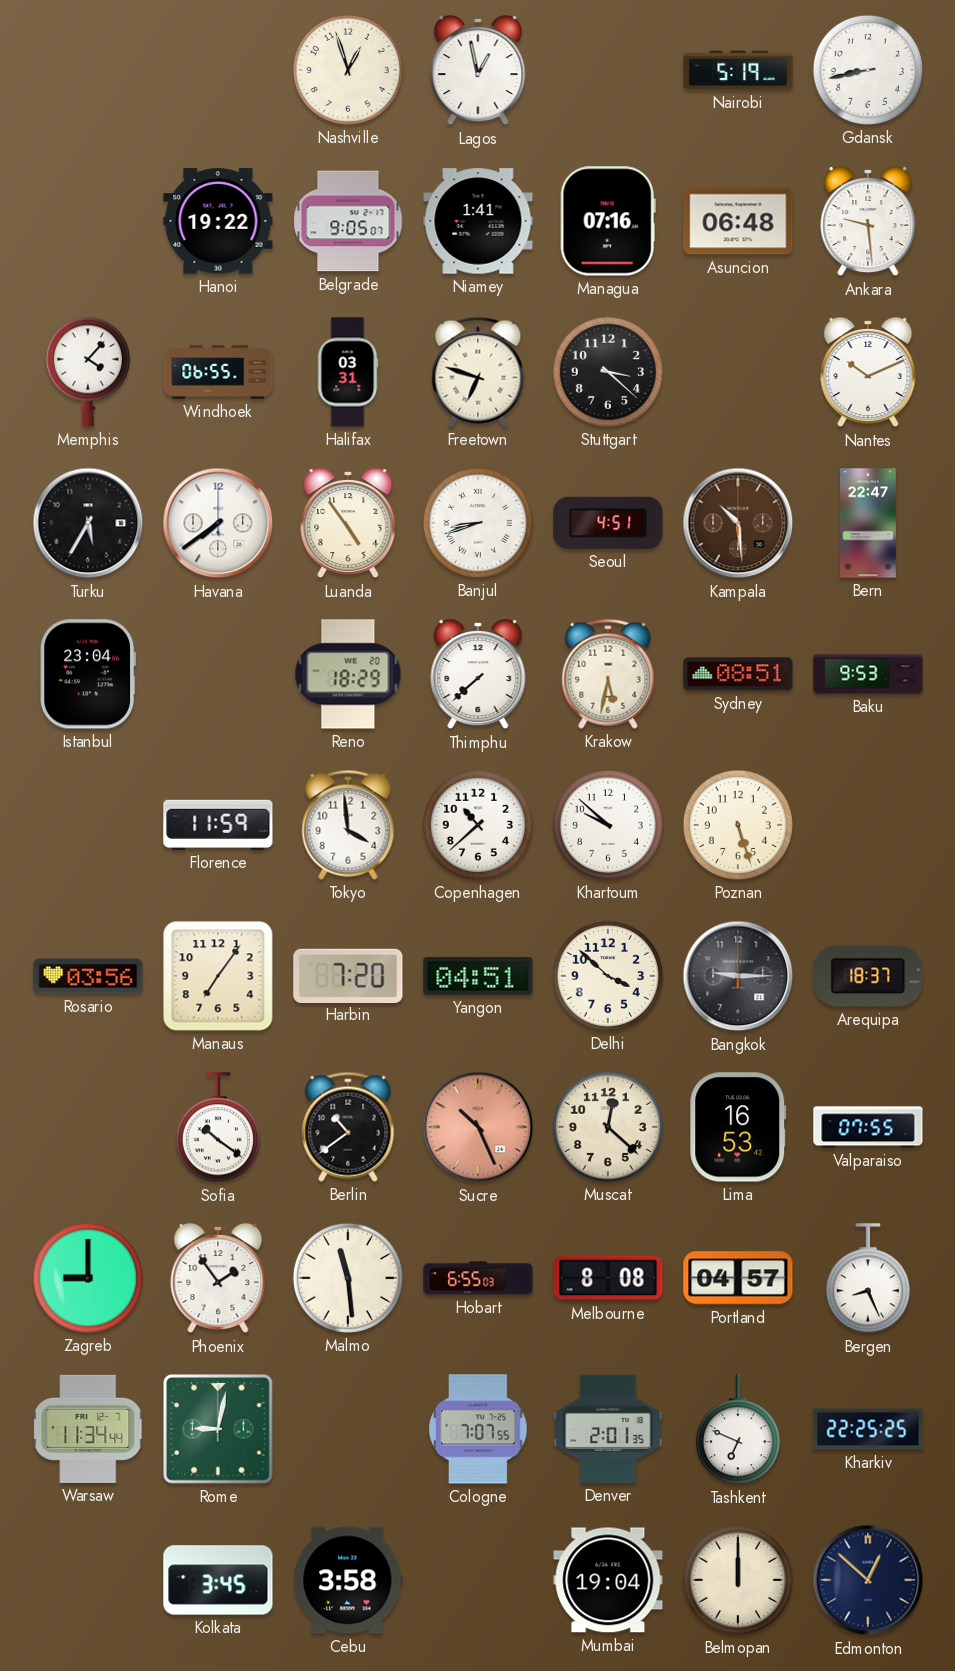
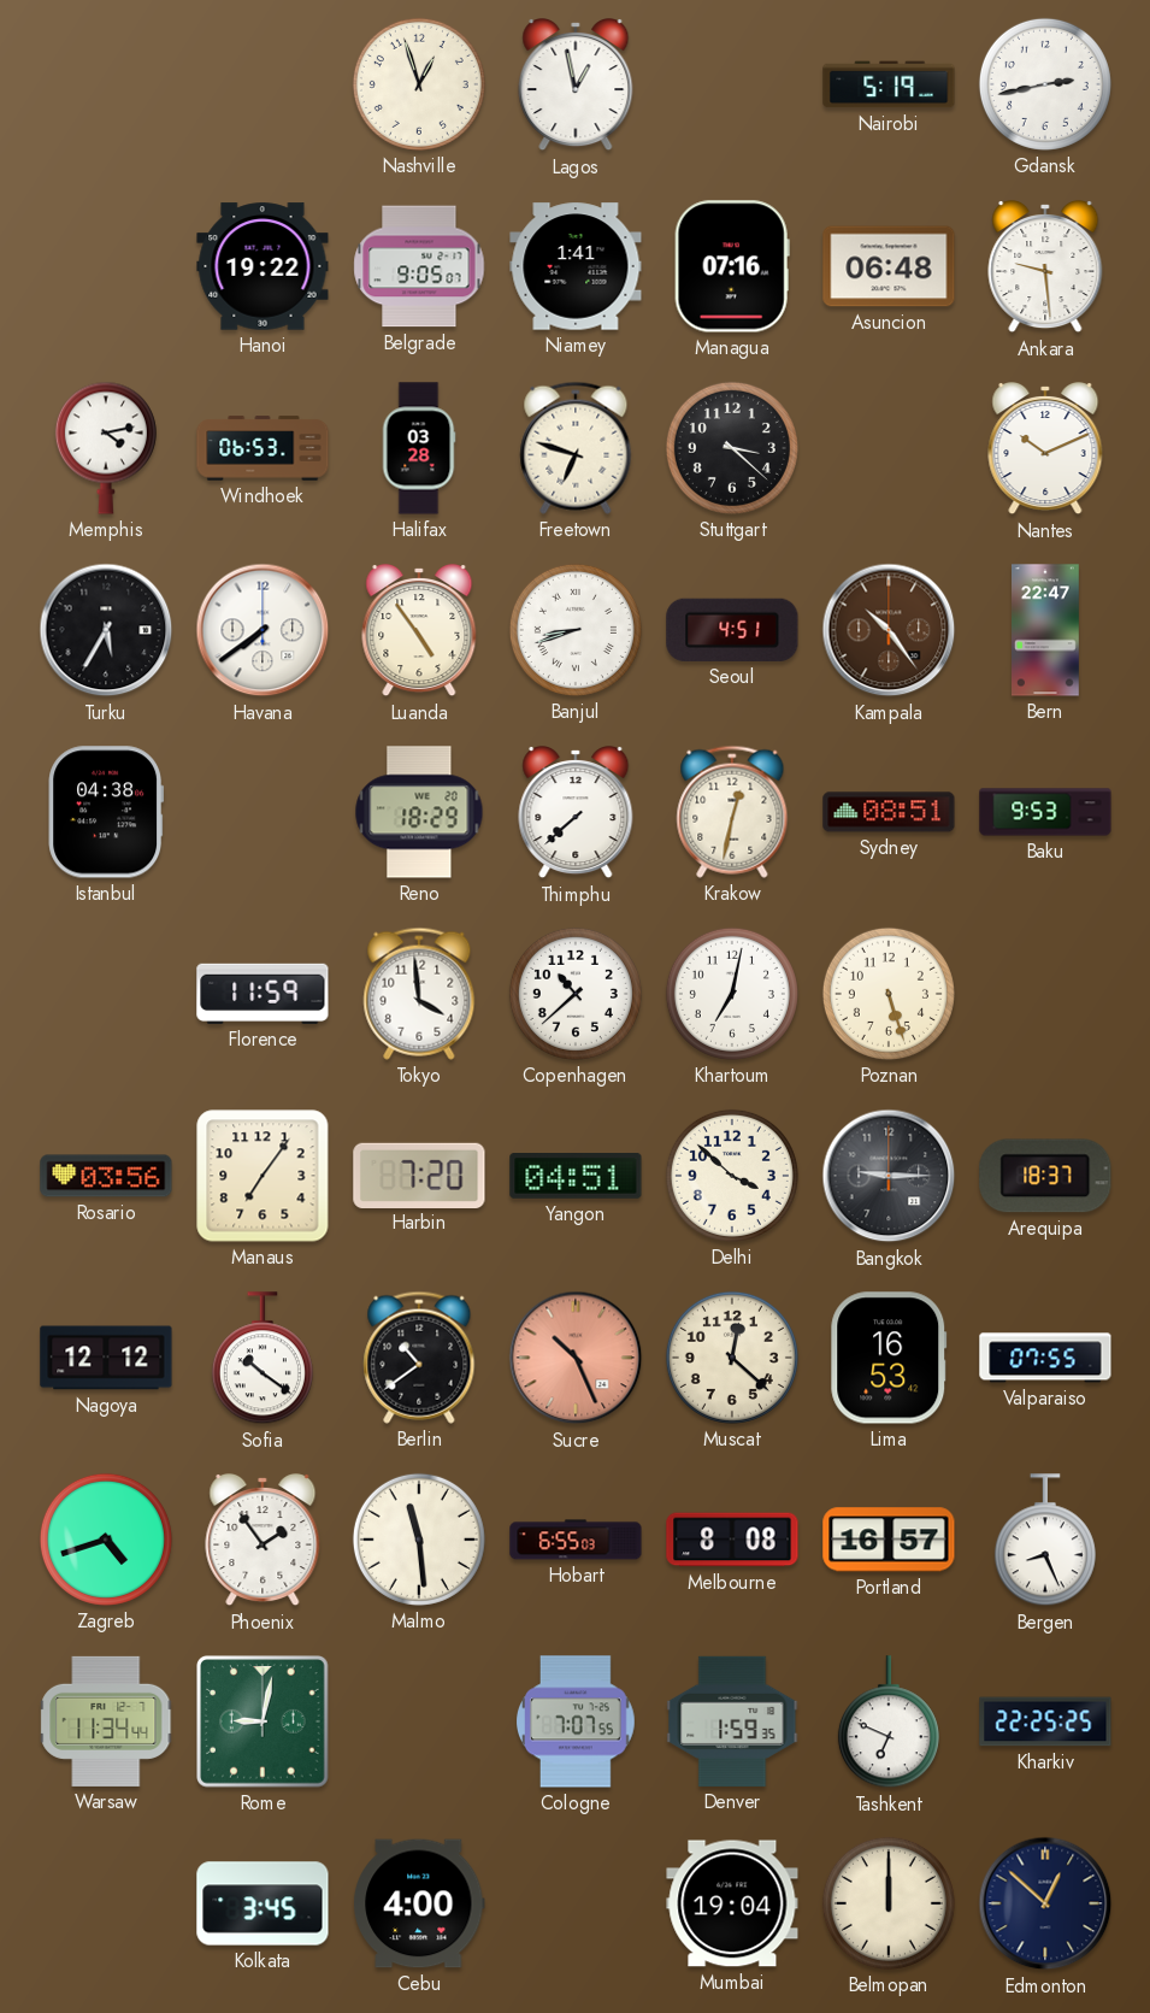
Gdansk: 8:43 -> 2:43 (1045, 84)
Memphis: 4:07 -> 4:13 (106, 448)
Windhoek: 06:55 -> 06:53 (263, 448)
Halifax: 03:31 -> 03:28 (419, 448)
Kampala: 10:29 -> 10:24 (889, 630)
Istanbul: 23:04 -> 04:38 (106, 812)
Krakow: 5:32 -> 12:32 (732, 812)
Khartoum: 9:52 -> 7:02 (732, 994)
Nagoya: none -> 12:12 (106, 1358)
Zagreb: 9:00 -> 4:42 (106, 1540)
Portland: 04:57 -> 16:57 (889, 1540)
Denver: 2:01 -> 1:59 (732, 1721)
Cebu: 3:58 -> 4:00 (420, 1903)
